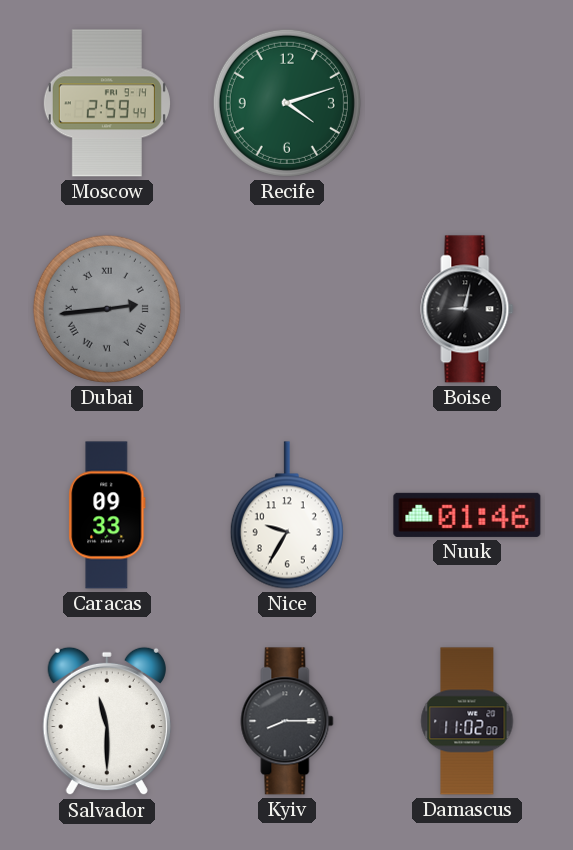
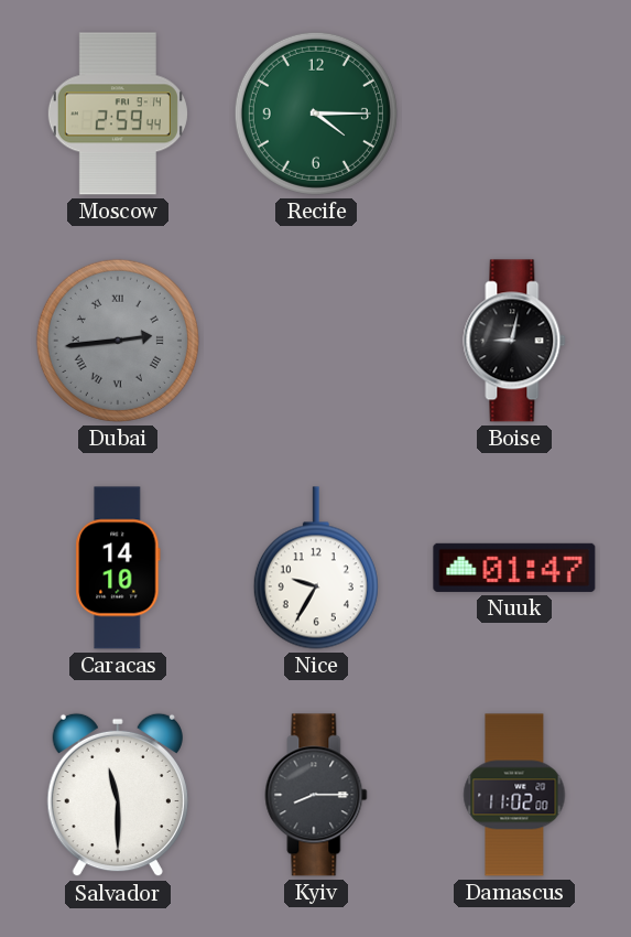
Recife: 4:12 -> 4:15 (316, 114)
Caracas: 09:33 -> 14:10 (118, 568)
Nuuk: 01:46 -> 01:47 (514, 568)
